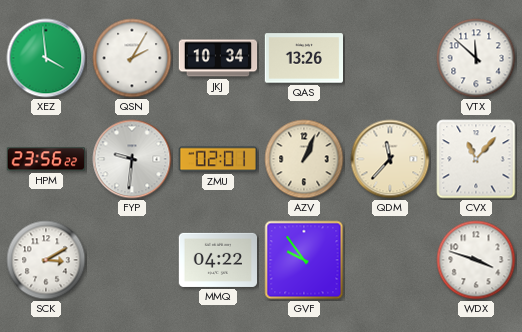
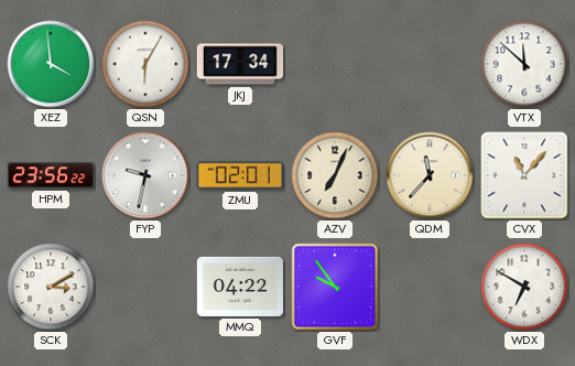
QSN: 2:05 -> 6:05 (145, 64)
JKJ: 10:34 -> 17:34 (240, 64)
QAS: 13:26 -> none (303, 58)
FYP: 9:31 -> 9:32 (145, 175)
AZV: 1:04 -> 7:04 (335, 175)
WDX: 3:48 -> 6:50 (524, 287)
